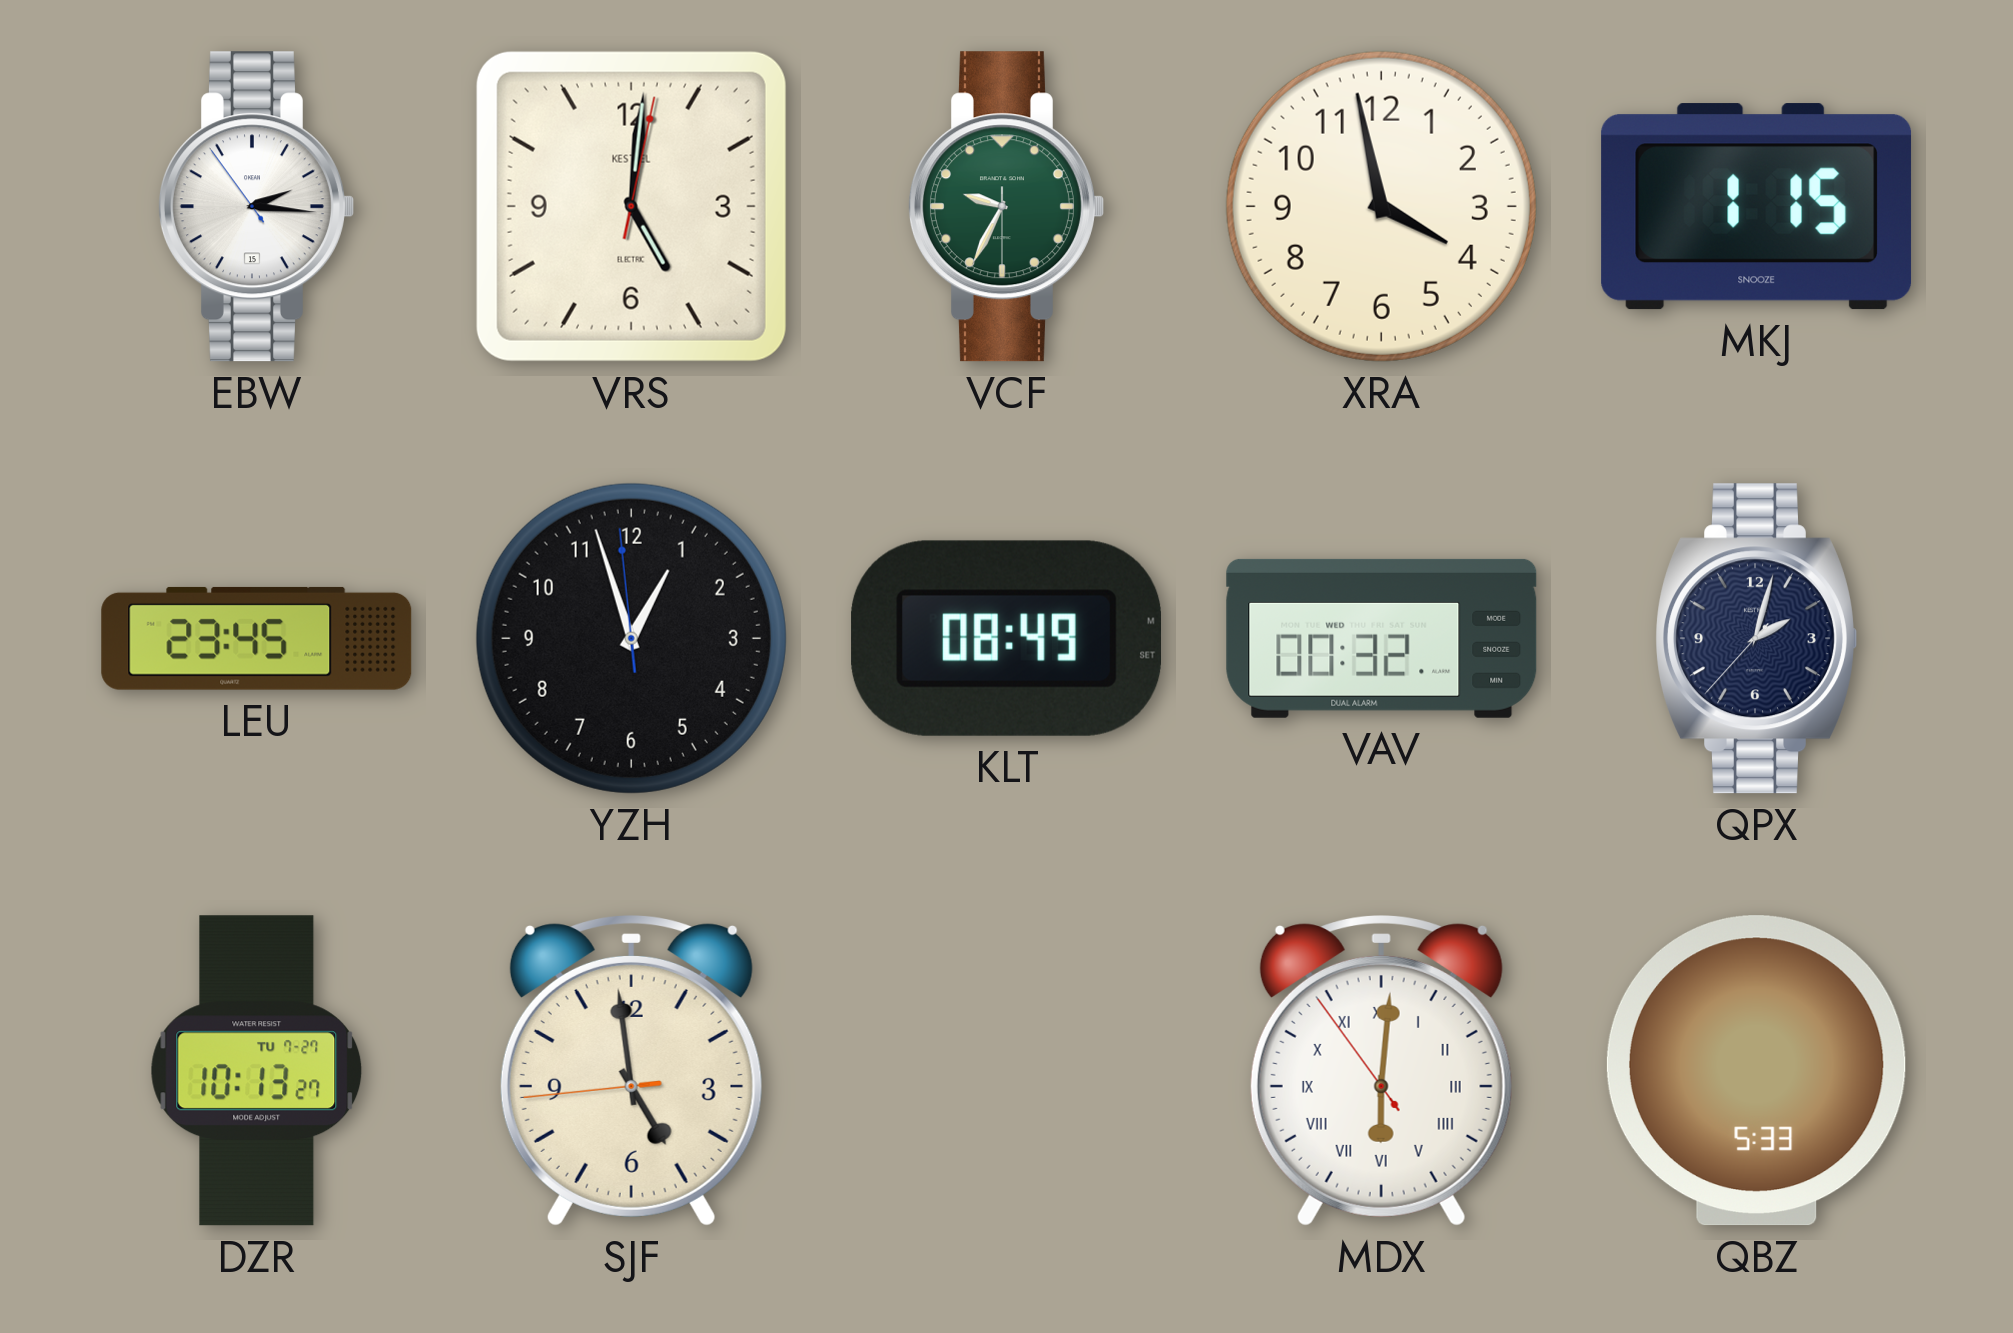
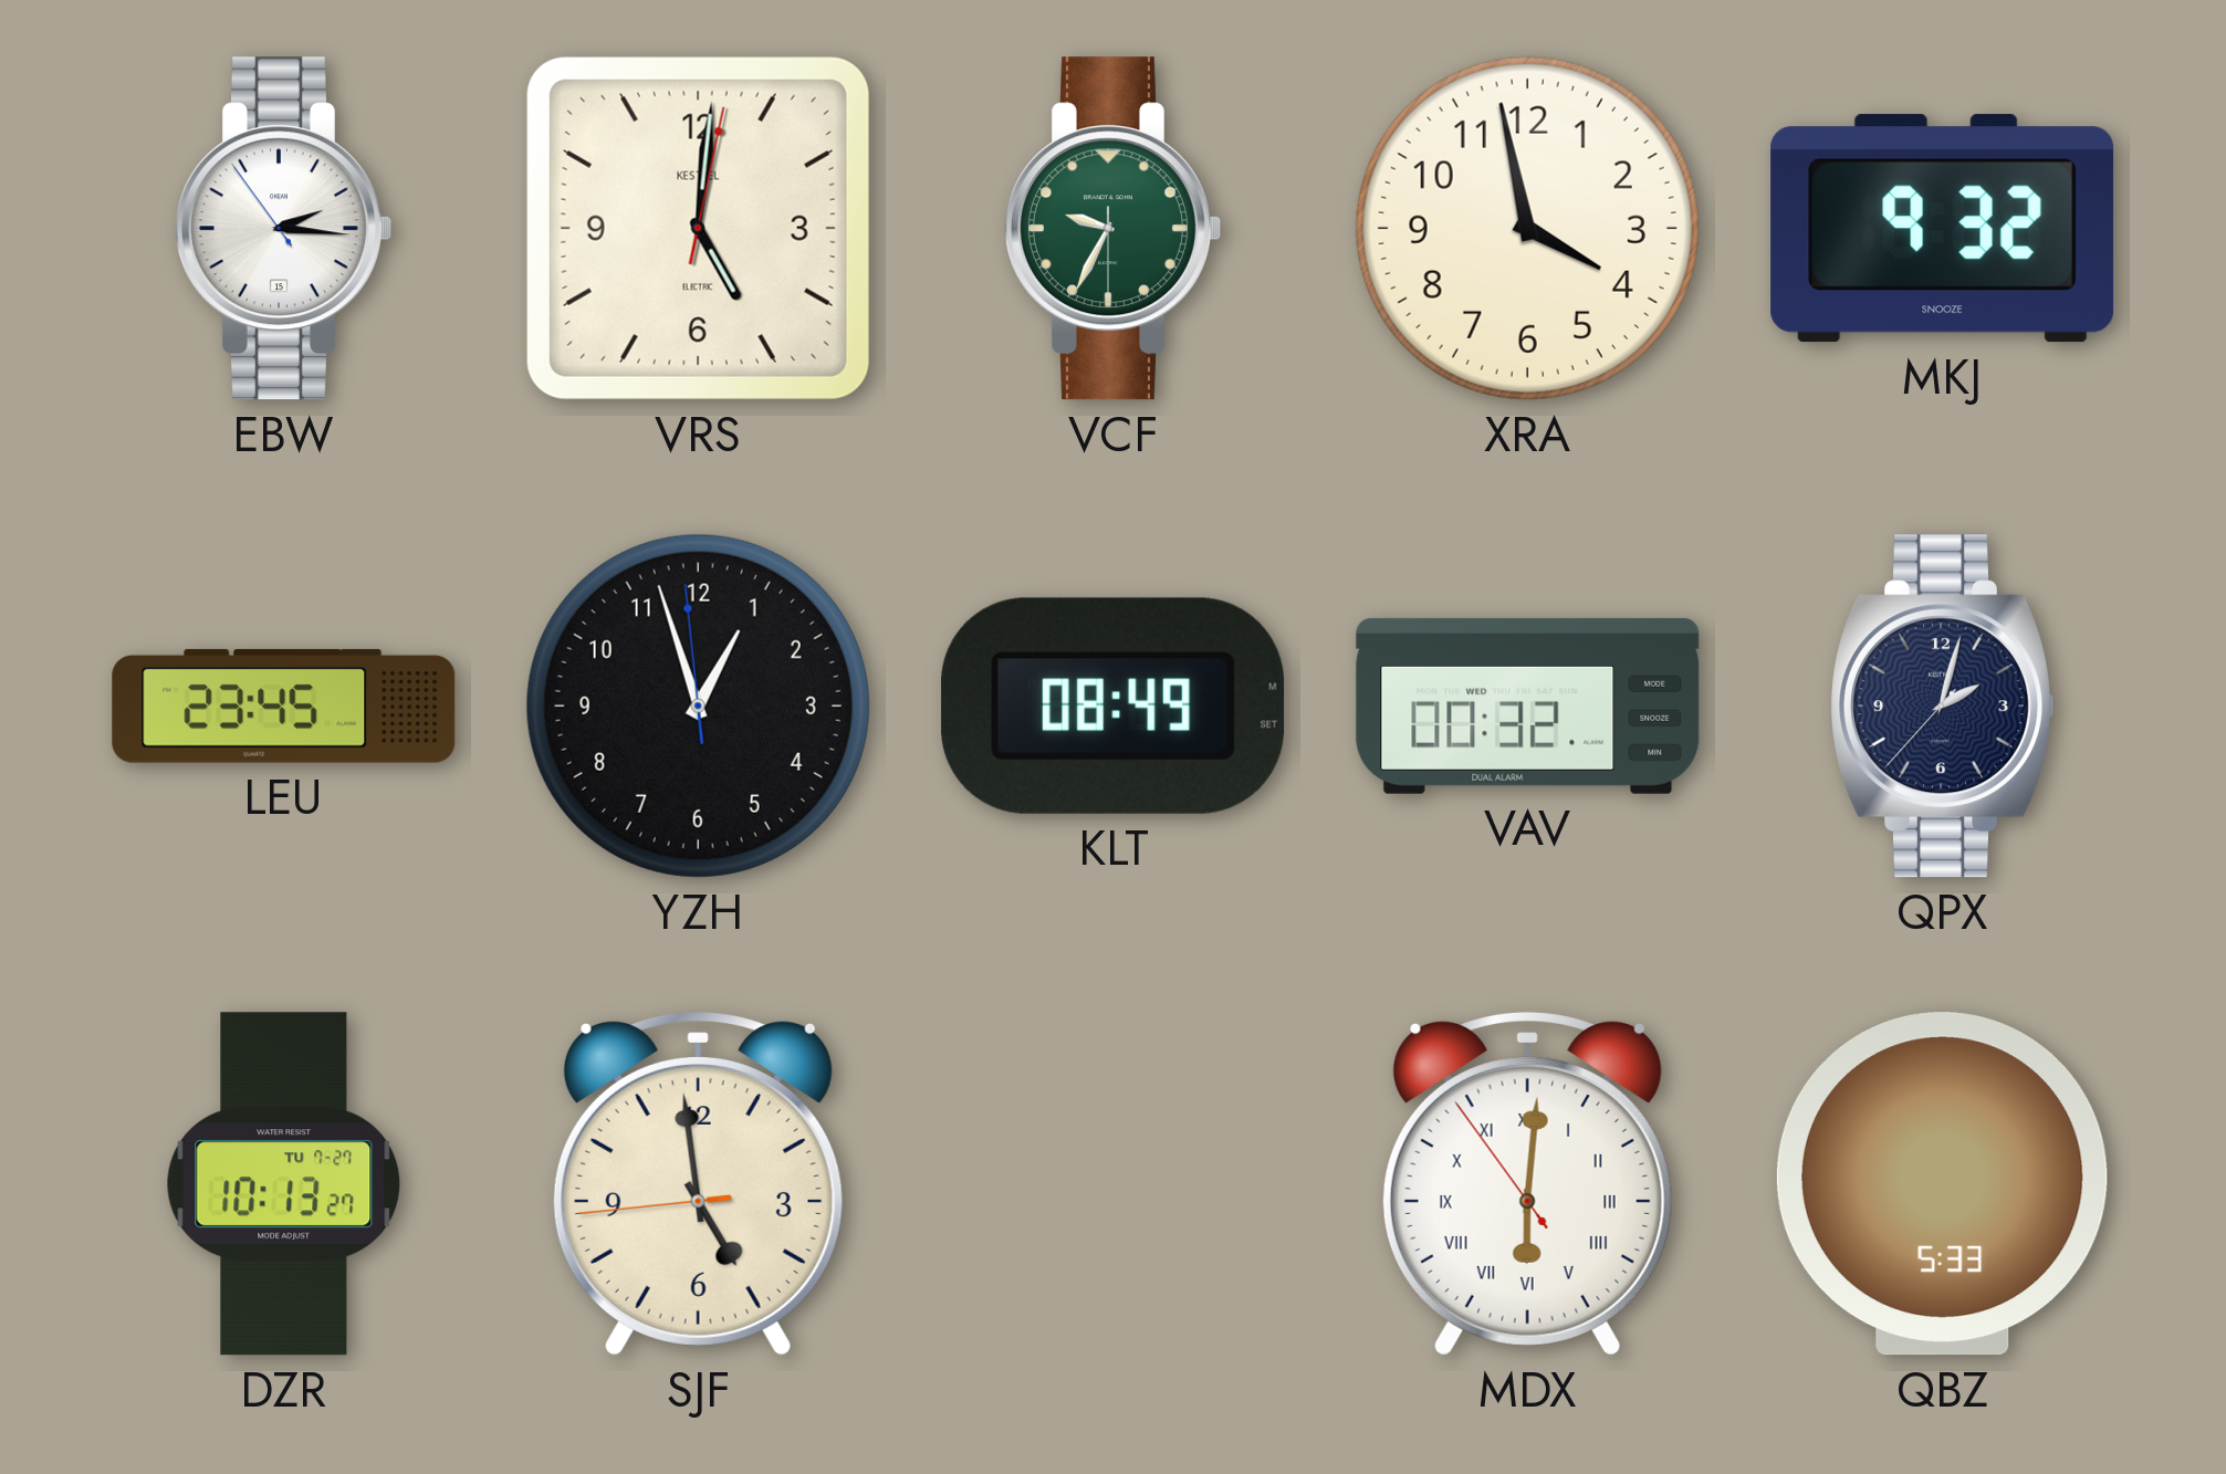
MKJ: 1:15 -> 9:32 (1943, 229)
